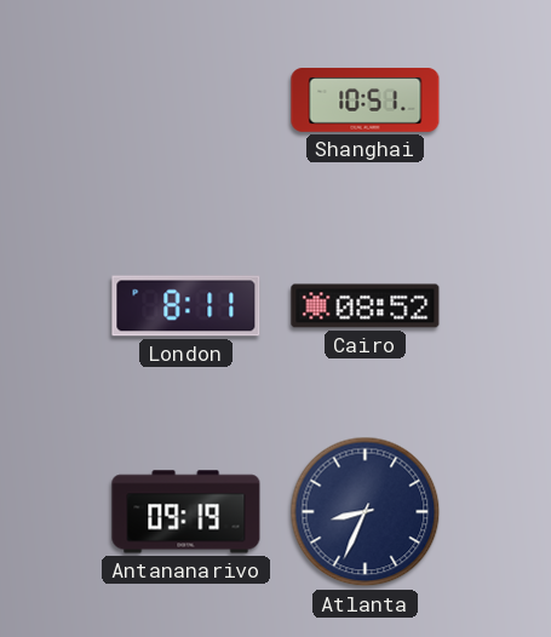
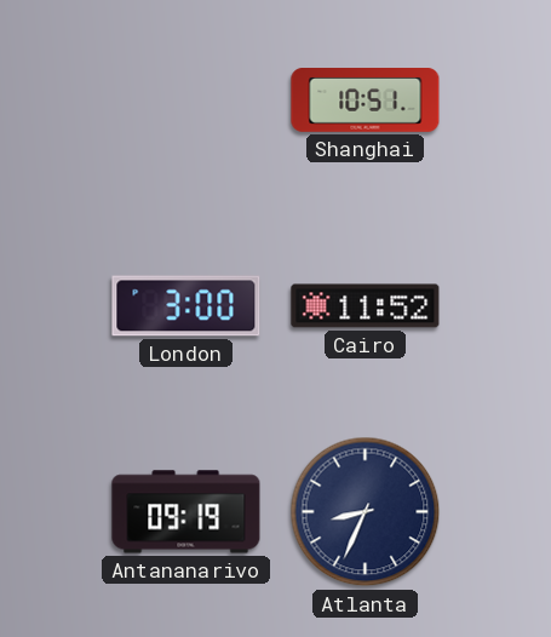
London: 8:11 -> 3:00 (186, 306)
Cairo: 08:52 -> 11:52 (366, 306)
